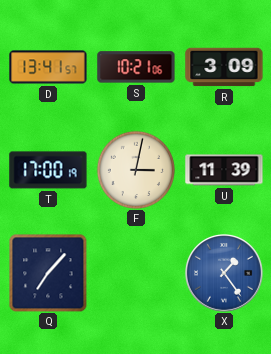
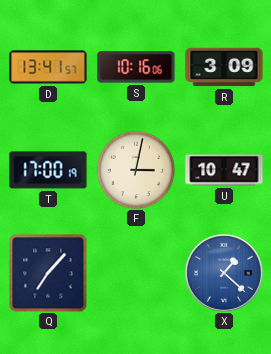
S: 10:21 -> 10:16 (136, 67)
U: 11:39 -> 10:47 (224, 170)
X: 1:24 -> 1:22 (224, 273)
